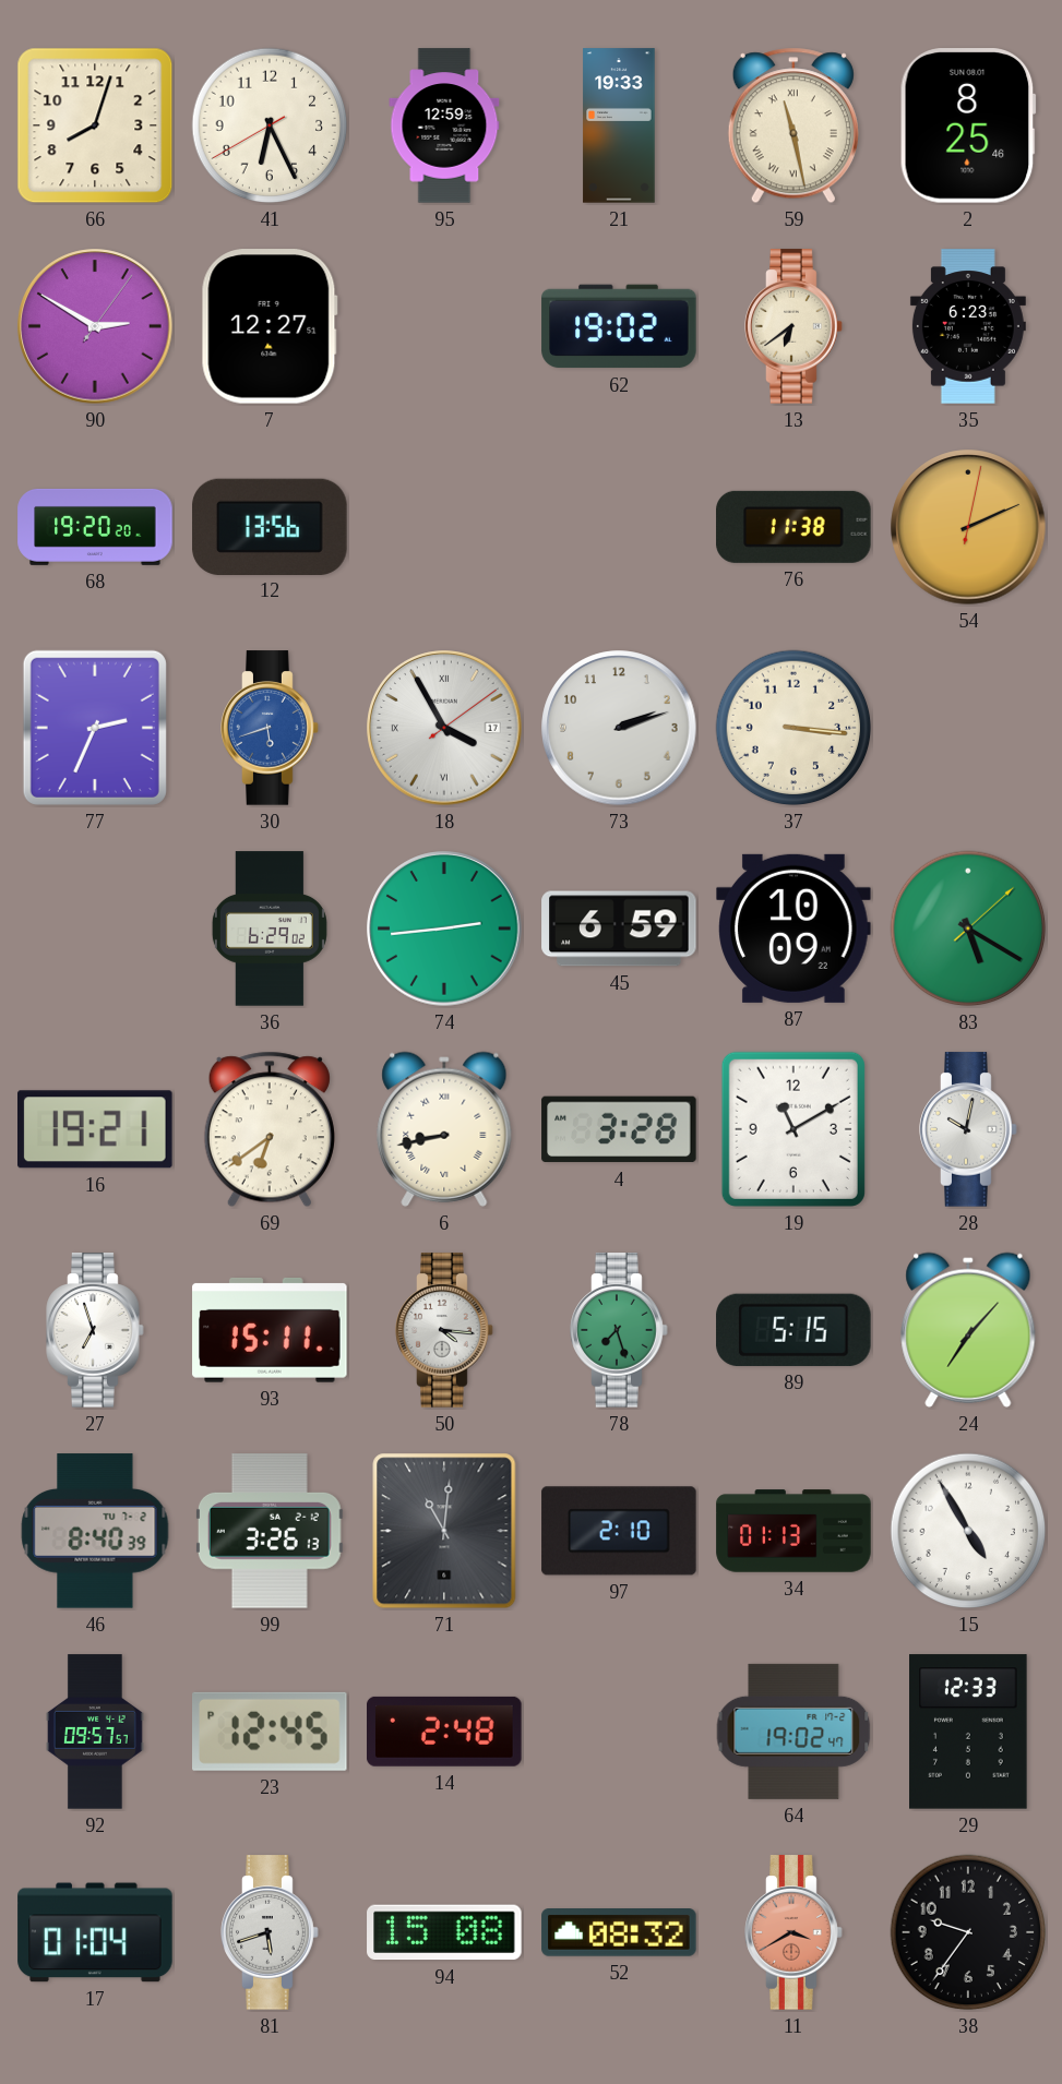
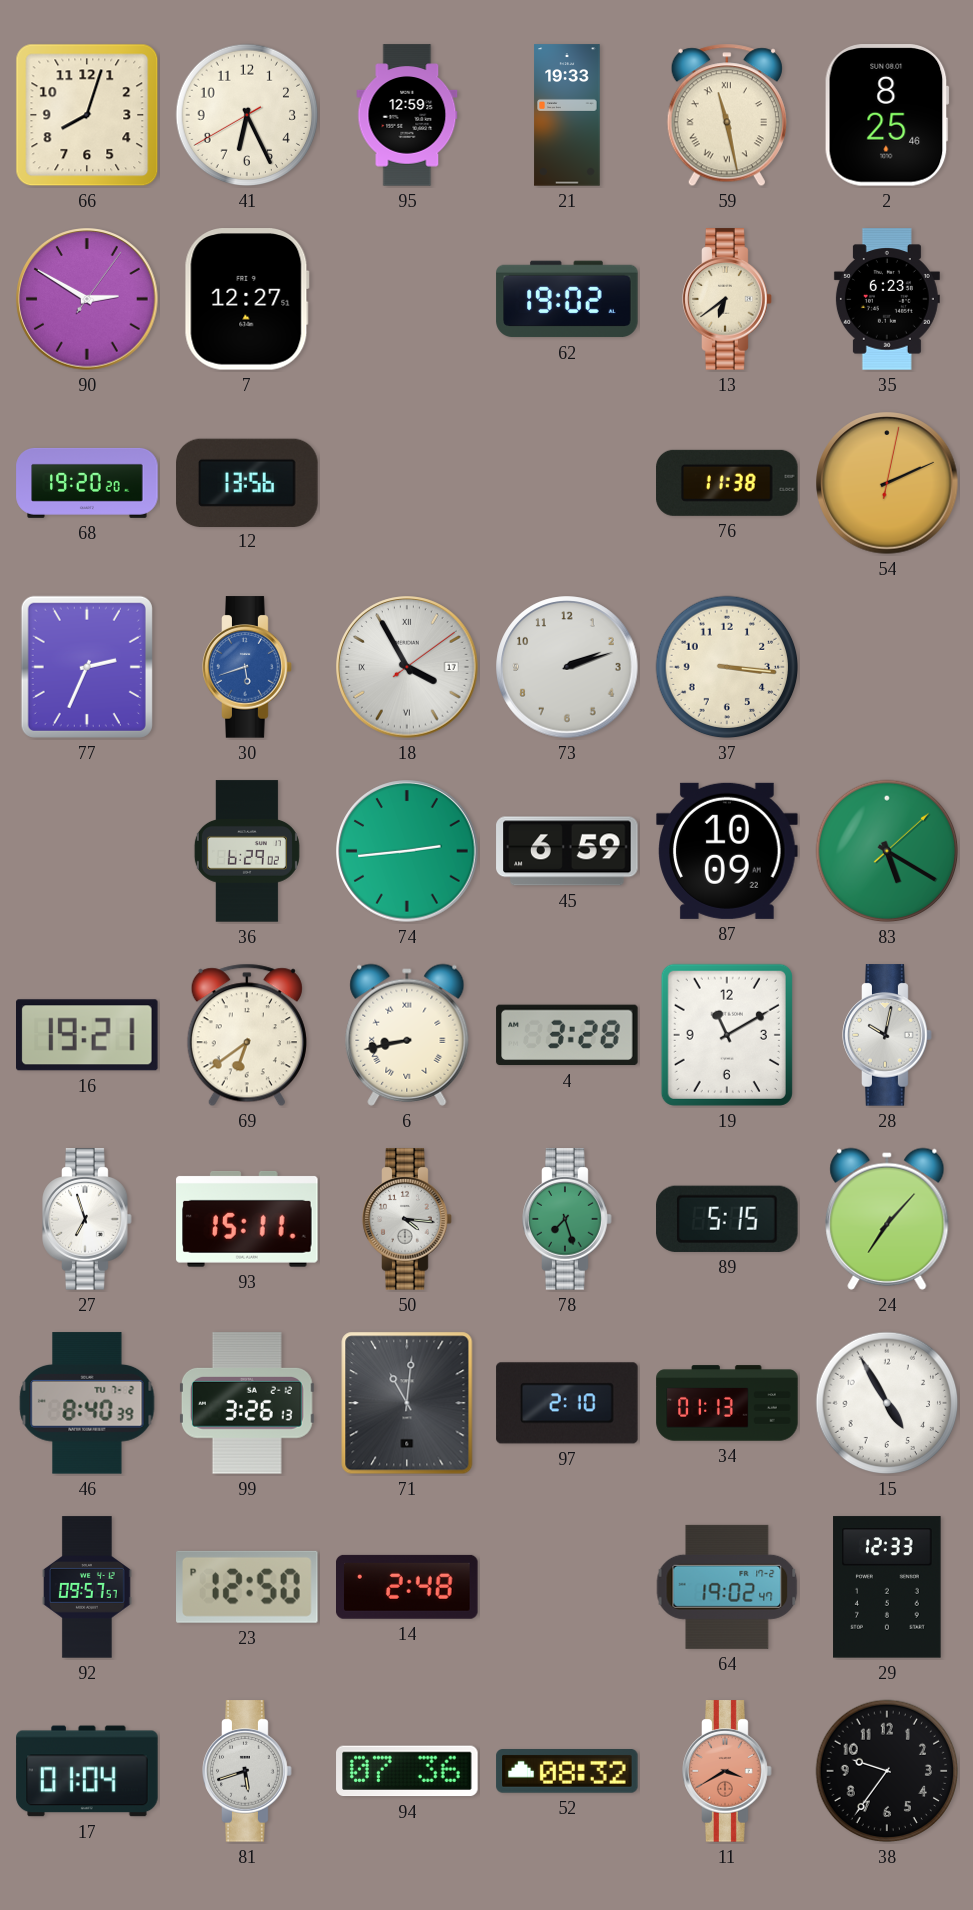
23: 12:45 -> 12:50 (248, 1587)
94: 15:08 -> 07:36 (407, 1771)
